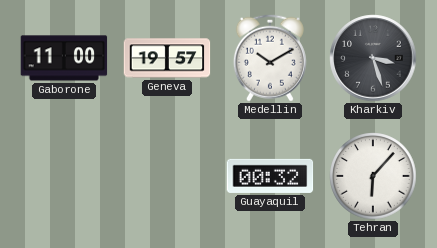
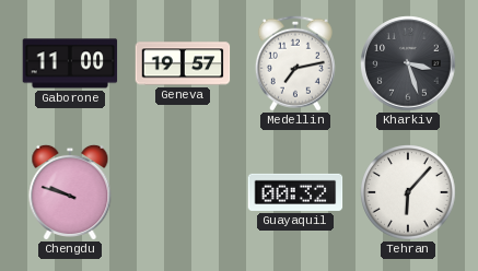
Medellin: 10:10 -> 7:13 (295, 63)
Chengdu: none -> 9:48 (70, 191)
